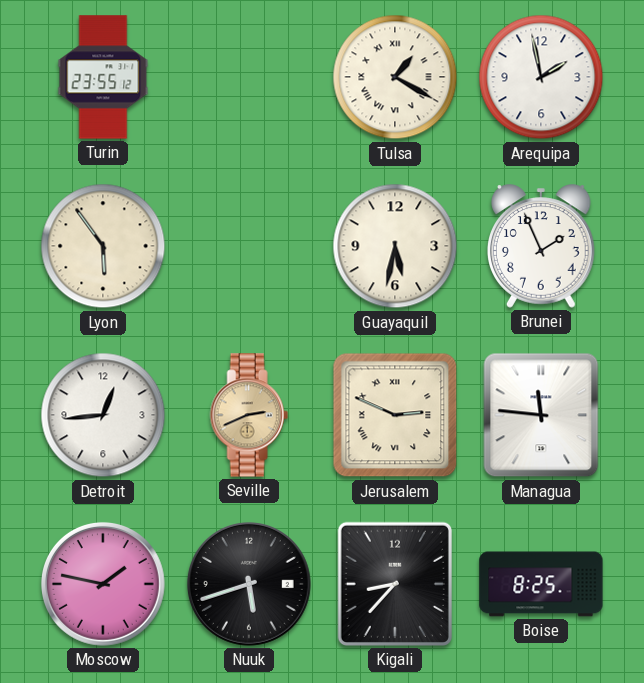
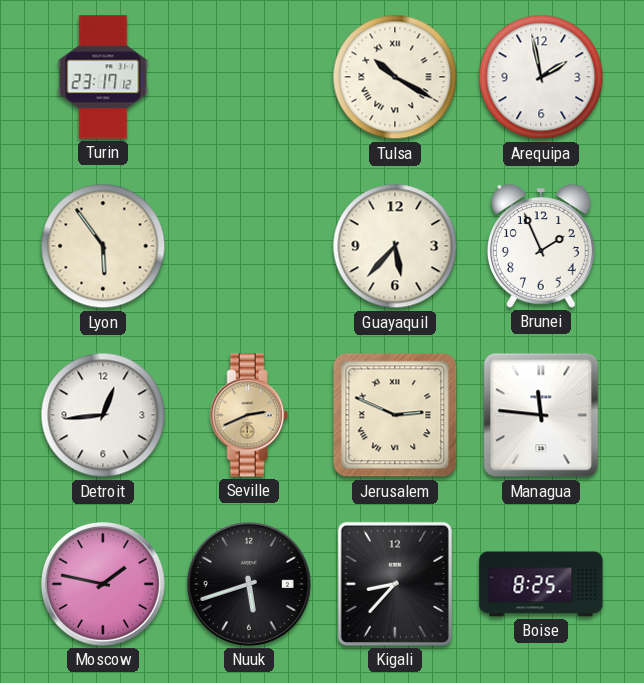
Turin: 23:55 -> 23:17 (103, 77)
Tulsa: 1:20 -> 10:20 (395, 77)
Guayaquil: 5:32 -> 5:37 (395, 246)
